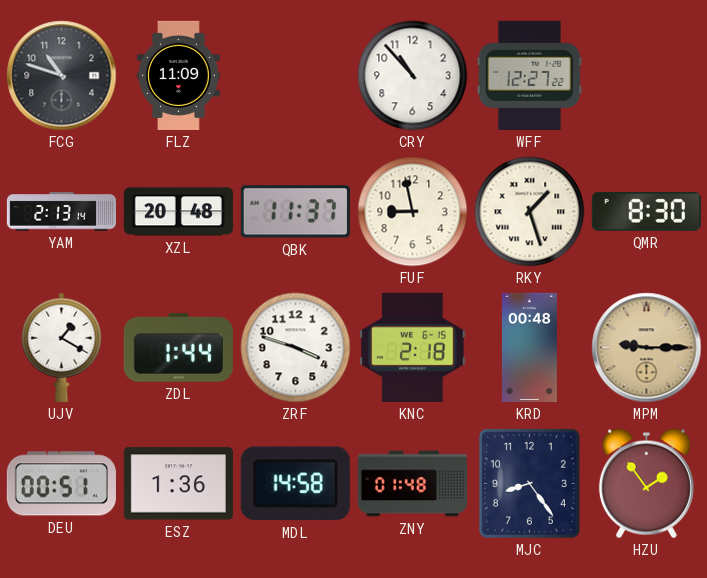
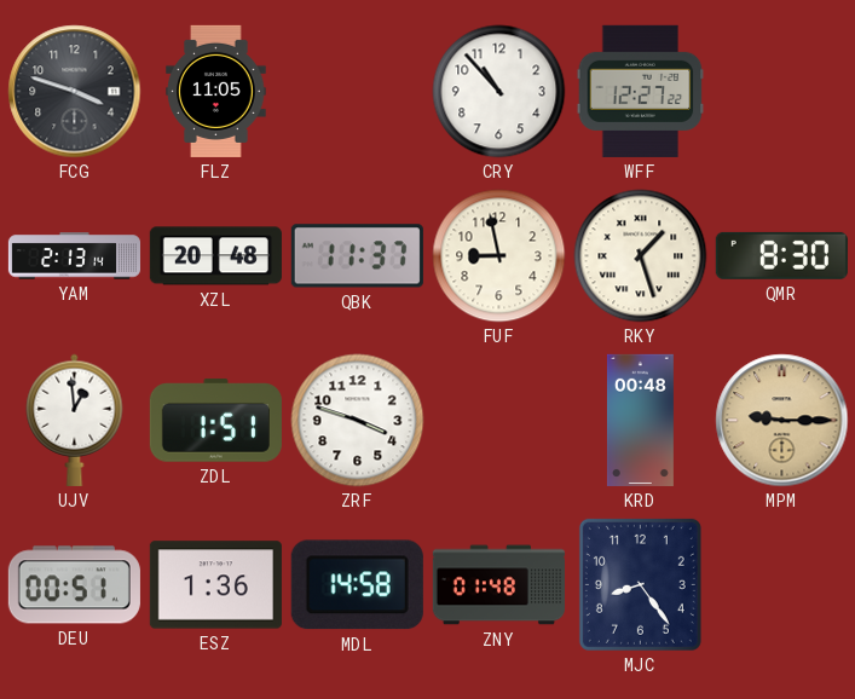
FCG: 10:48 -> 3:48 (75, 92)
FLZ: 11:09 -> 11:05 (216, 91)
UJV: 1:20 -> 12:59 (75, 420)
ZDL: 1:44 -> 1:51 (215, 421)
KNC: 2:18 -> none (413, 347)
HZU: 1:54 -> none (646, 484)
